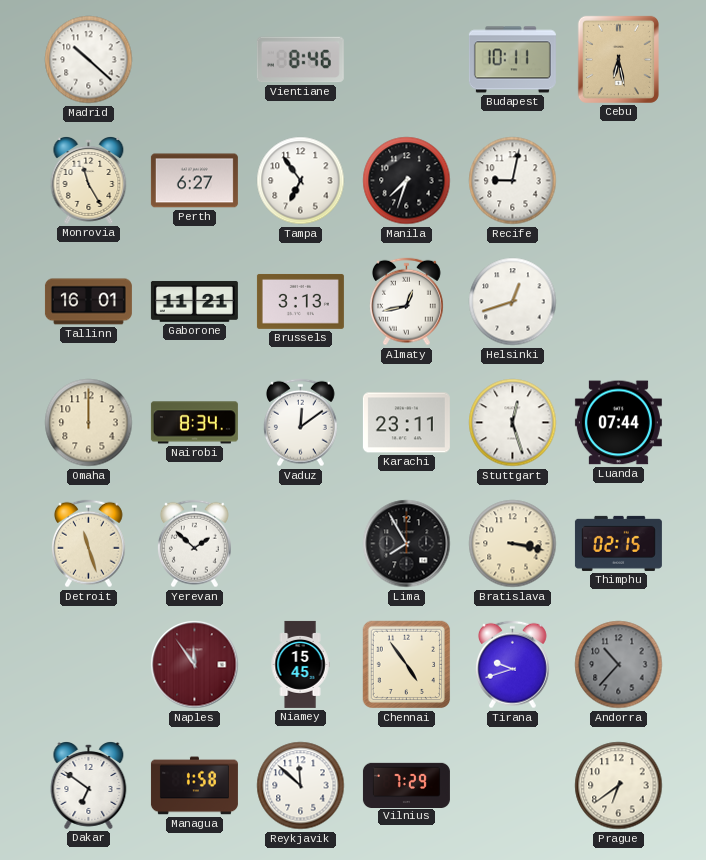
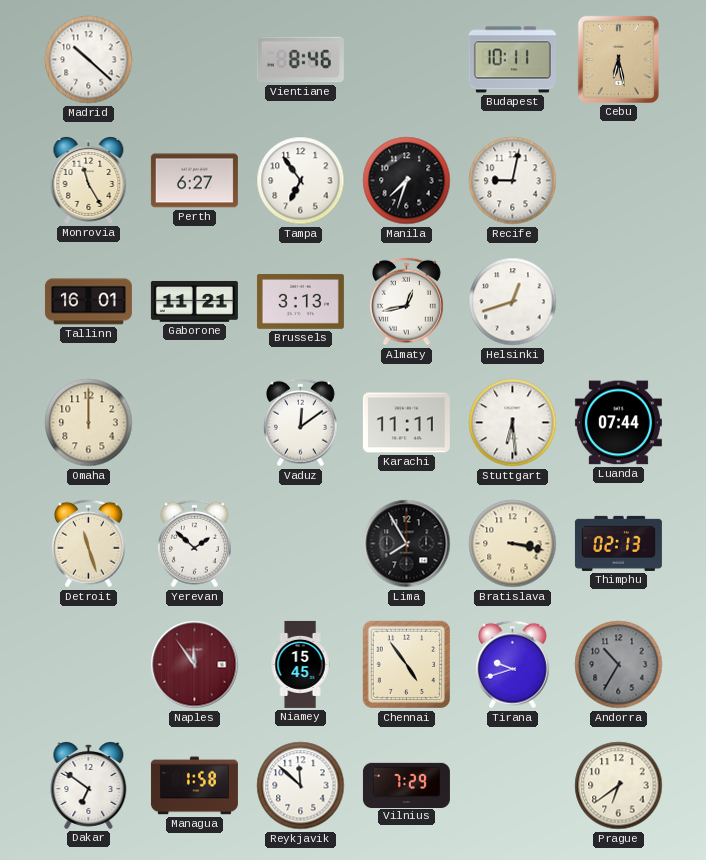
Nairobi: 8:34 -> none (194, 423)
Karachi: 23:11 -> 11:11 (406, 423)
Stuttgart: 12:27 -> 6:29 (513, 423)
Thimphu: 02:15 -> 02:13 (618, 543)
Andorra: 10:37 -> 10:35 (619, 665)
